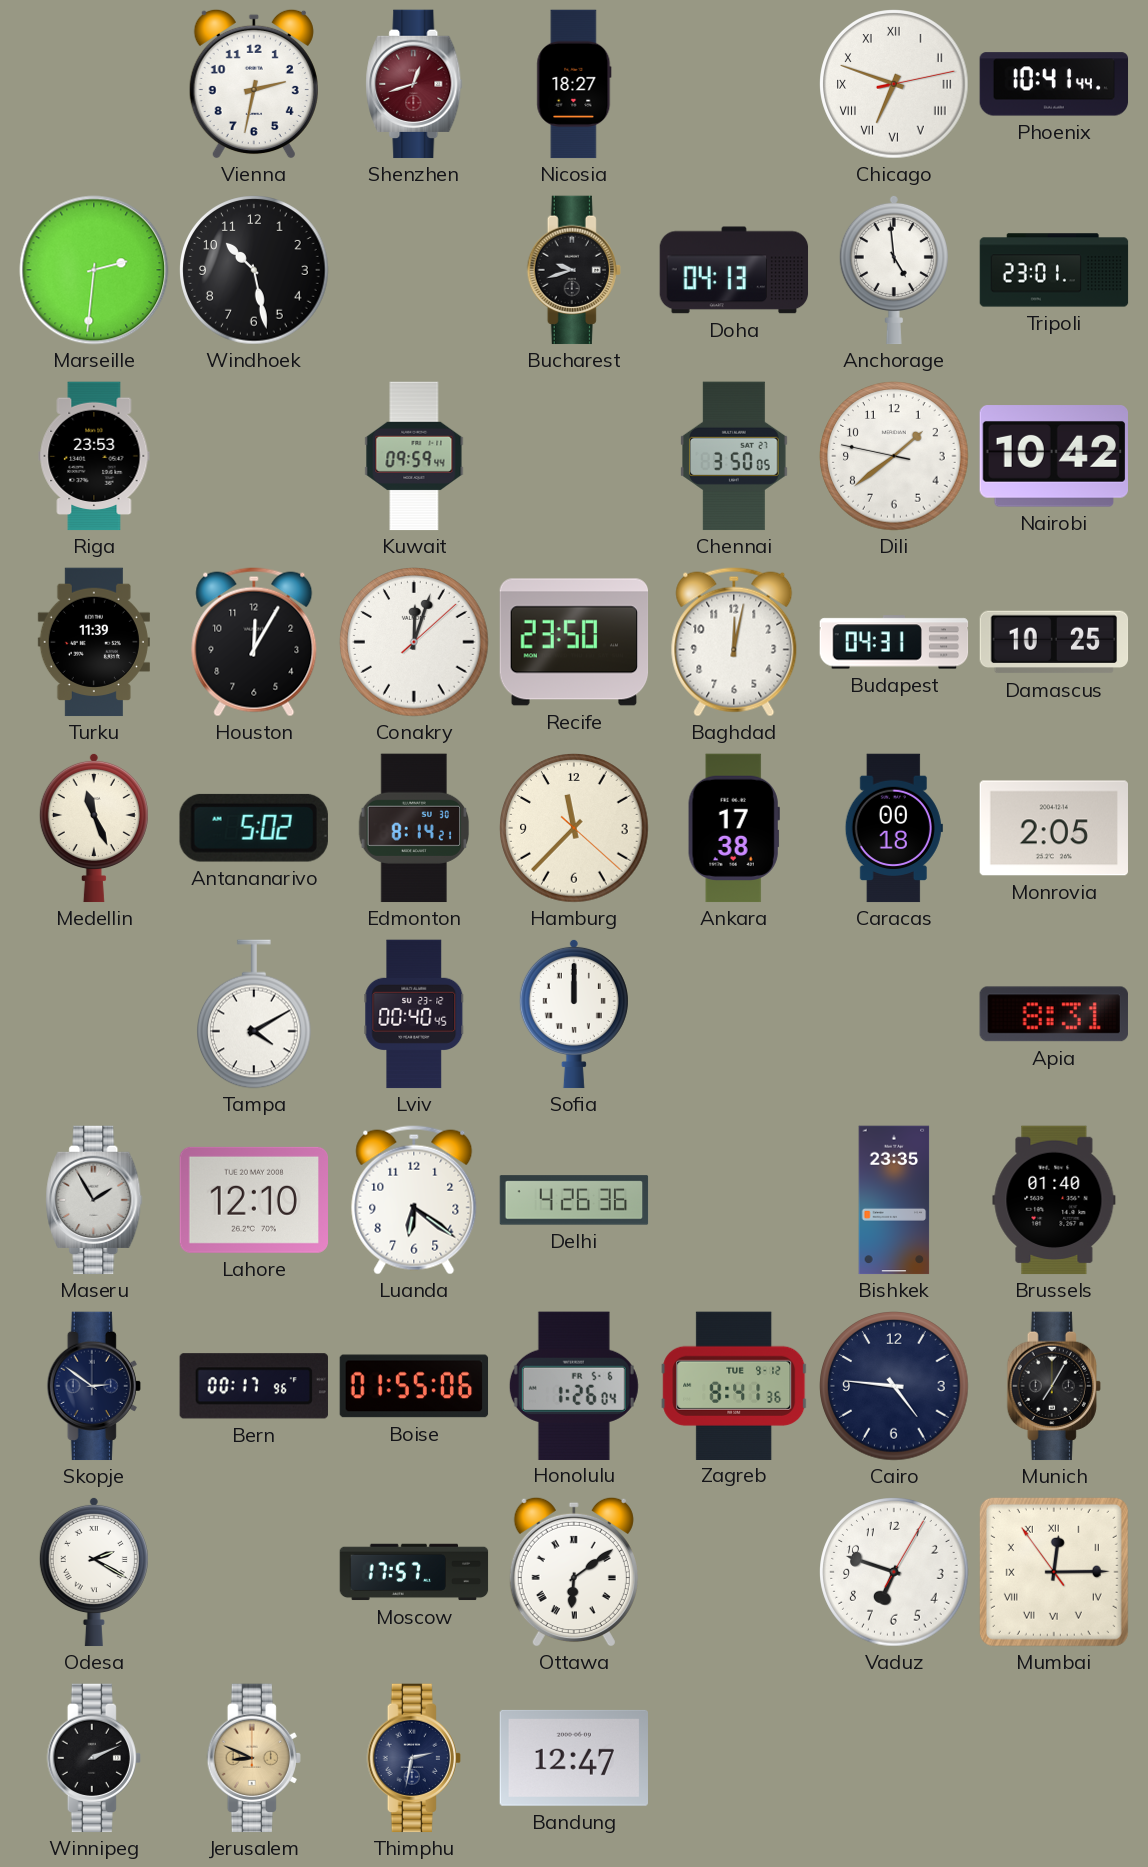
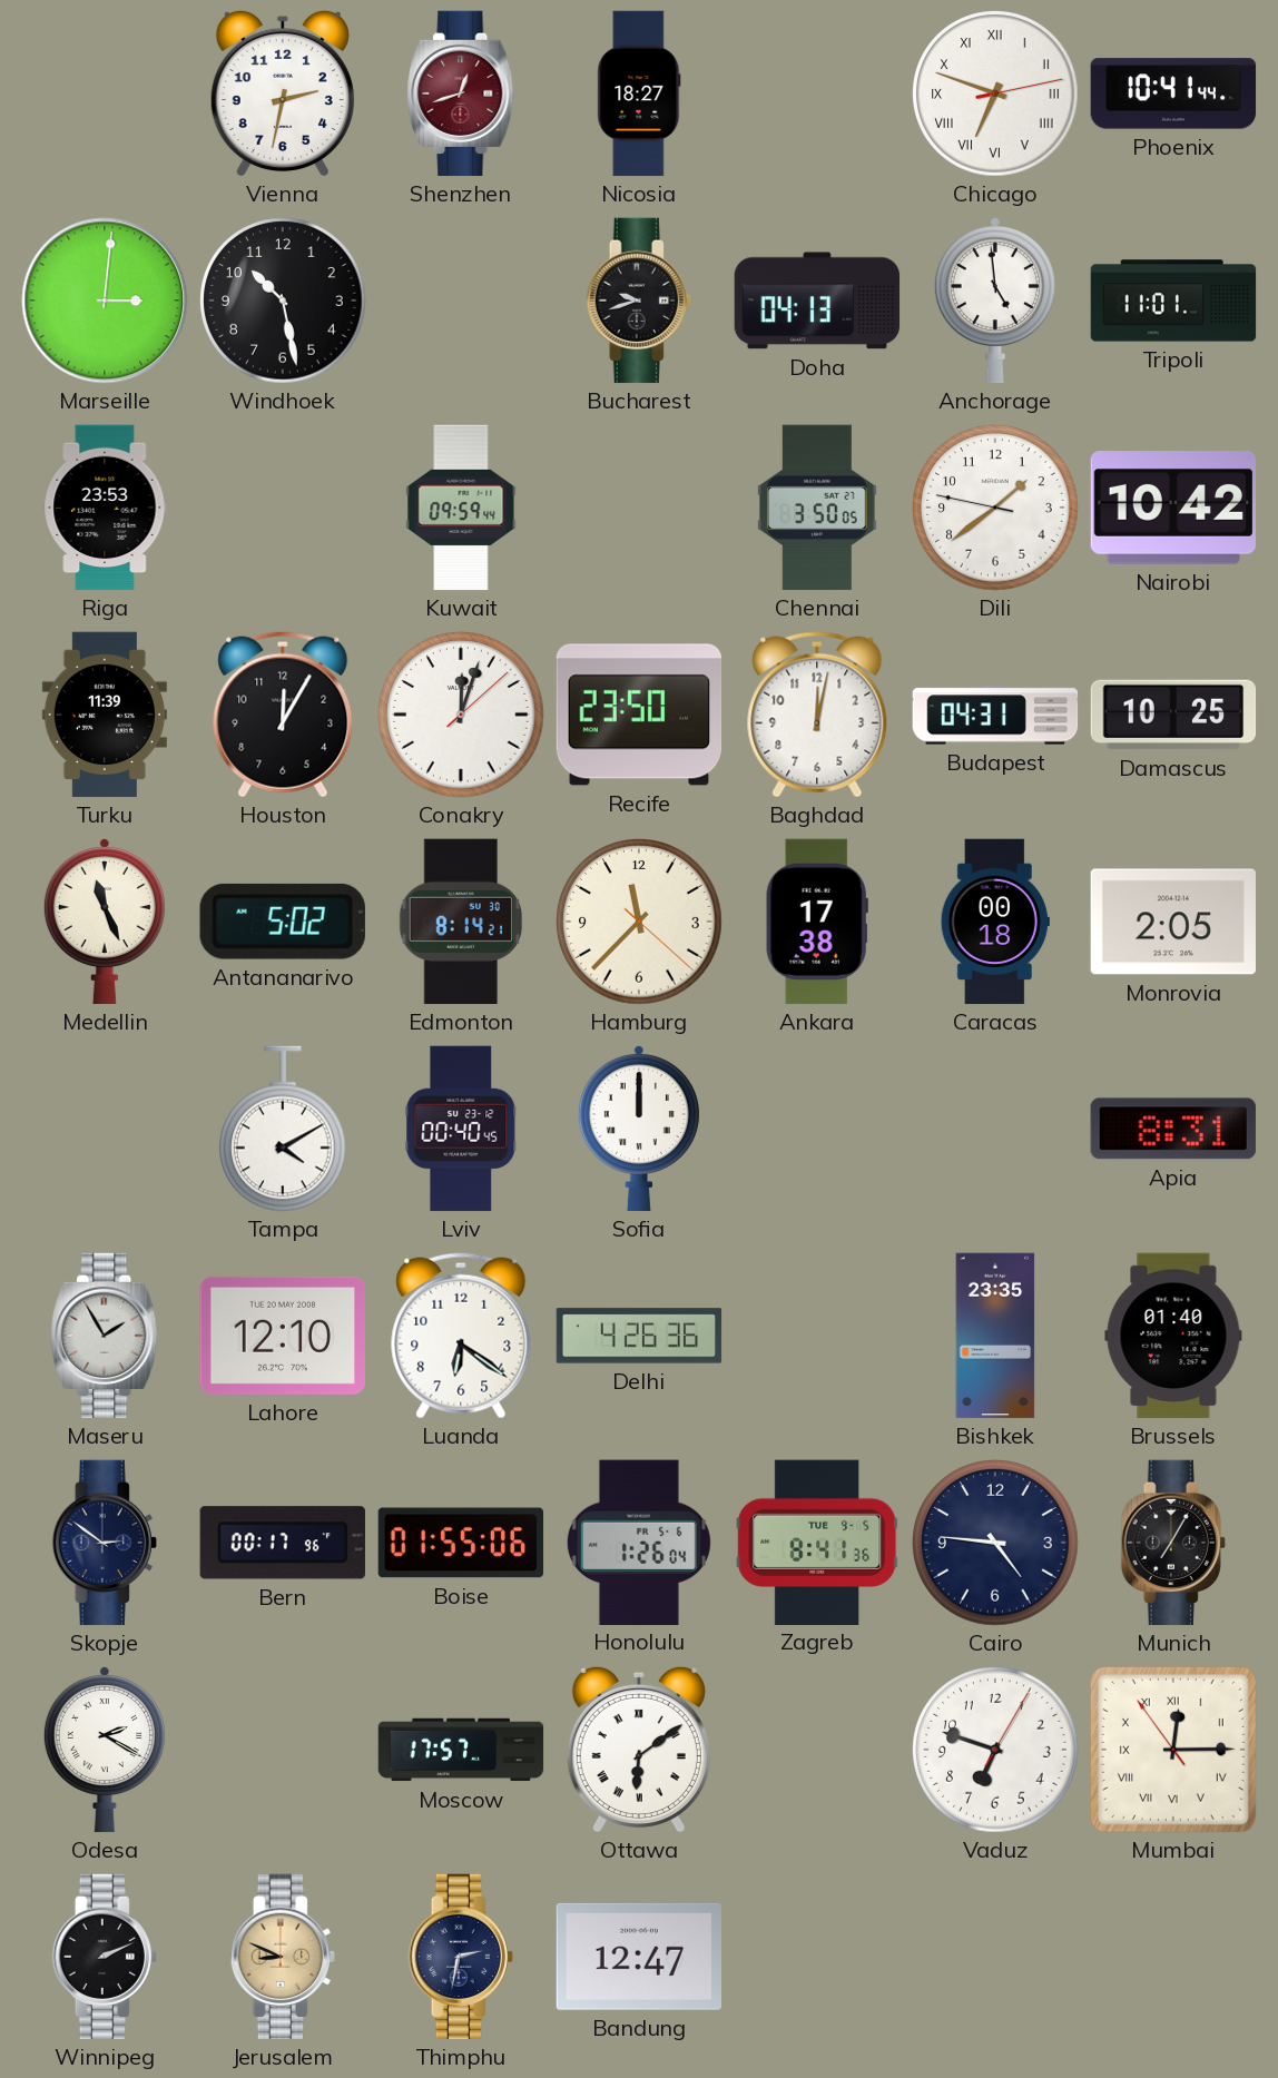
Marseille: 2:31 -> 3:01 (105, 301)
Tripoli: 23:01 -> 11:01 (1173, 301)
Zagreb date: TUE 9-12 -> TUE 9-5 (817, 1542)
